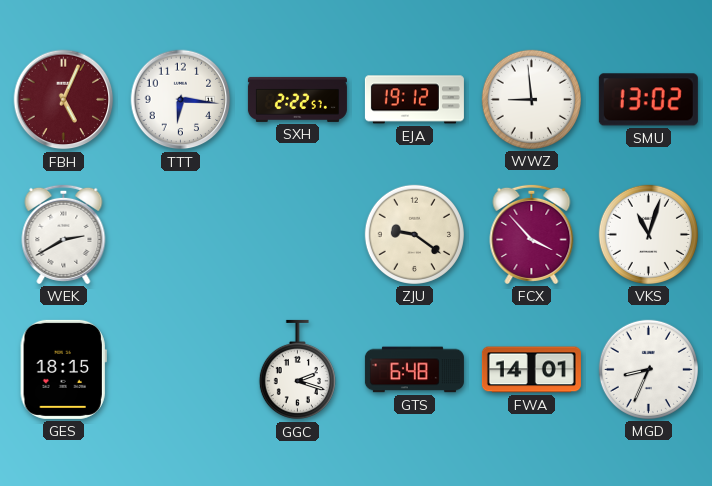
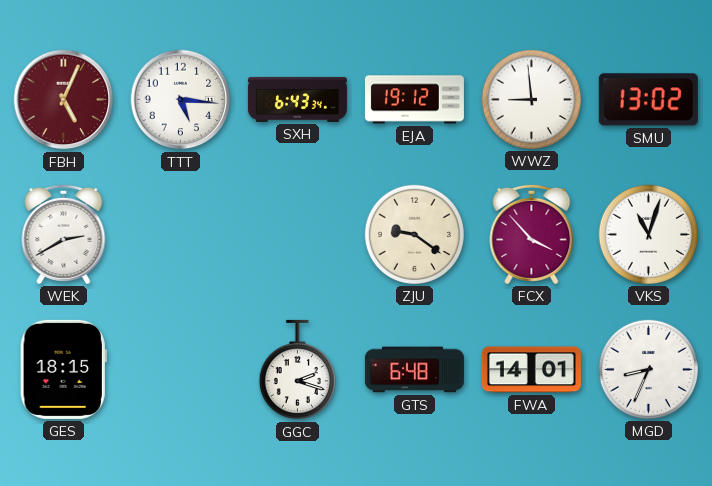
TTT: 6:16 -> 5:16 (181, 100)
SXH: 2:22 -> 6:43 (297, 99)
